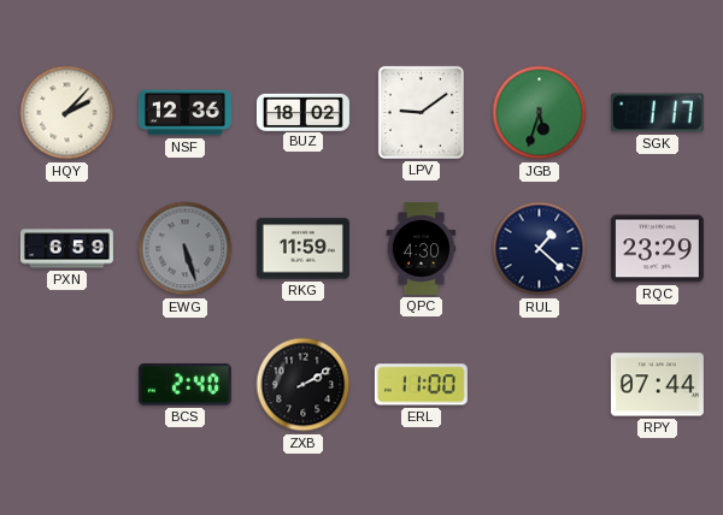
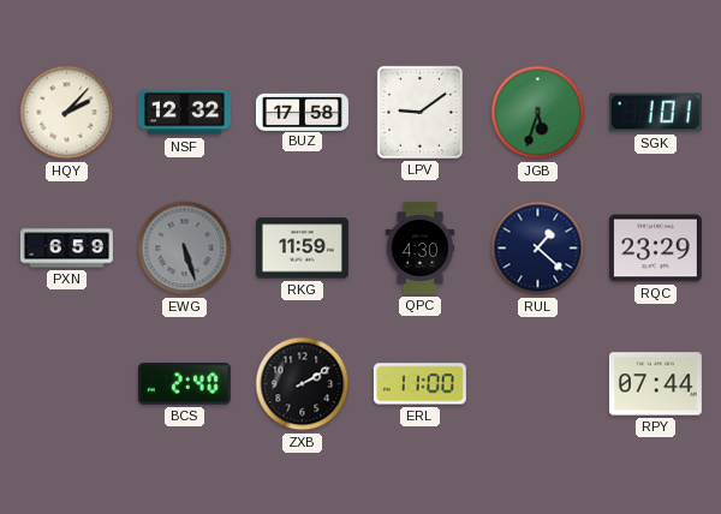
NSF: 12:36 -> 12:32 (184, 113)
BUZ: 18:02 -> 17:58 (302, 112)
SGK: 1:17 -> 1:01 (655, 113)
